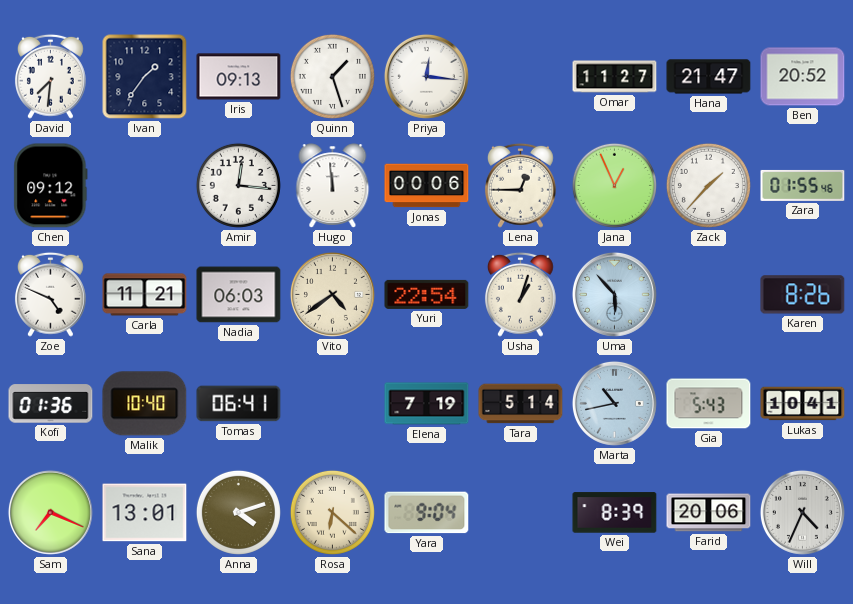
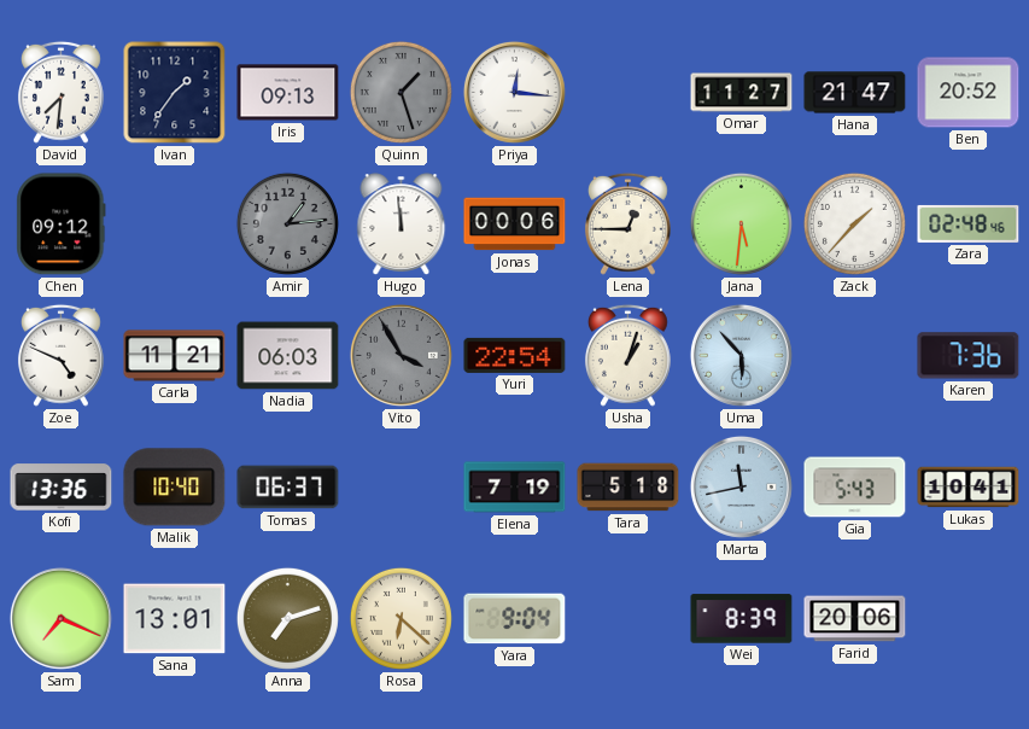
Quinn dial: white -> grey (401, 92)
Amir: 12:16 -> 1:14 (287, 223)
Amir dial: white -> grey (287, 223)
Jana: 12:56 -> 5:31 (741, 223)
Zara: 01:55 -> 02:48 (969, 223)
Vito: 4:39 -> 3:55 (401, 355)
Vito dial: cream -> grey (401, 355)
Karen: 8:26 -> 7:36 (969, 356)
Kofi: 01:36 -> 13:36 (62, 488)
Tomas: 06:41 -> 06:37 (288, 488)
Tara: 5:14 -> 5:18 (628, 488)
Marta: 10:43 -> 11:43 (741, 486)
Anna: 4:12 -> 7:12 (287, 618)
Will: 4:34 -> none (802, 512)
